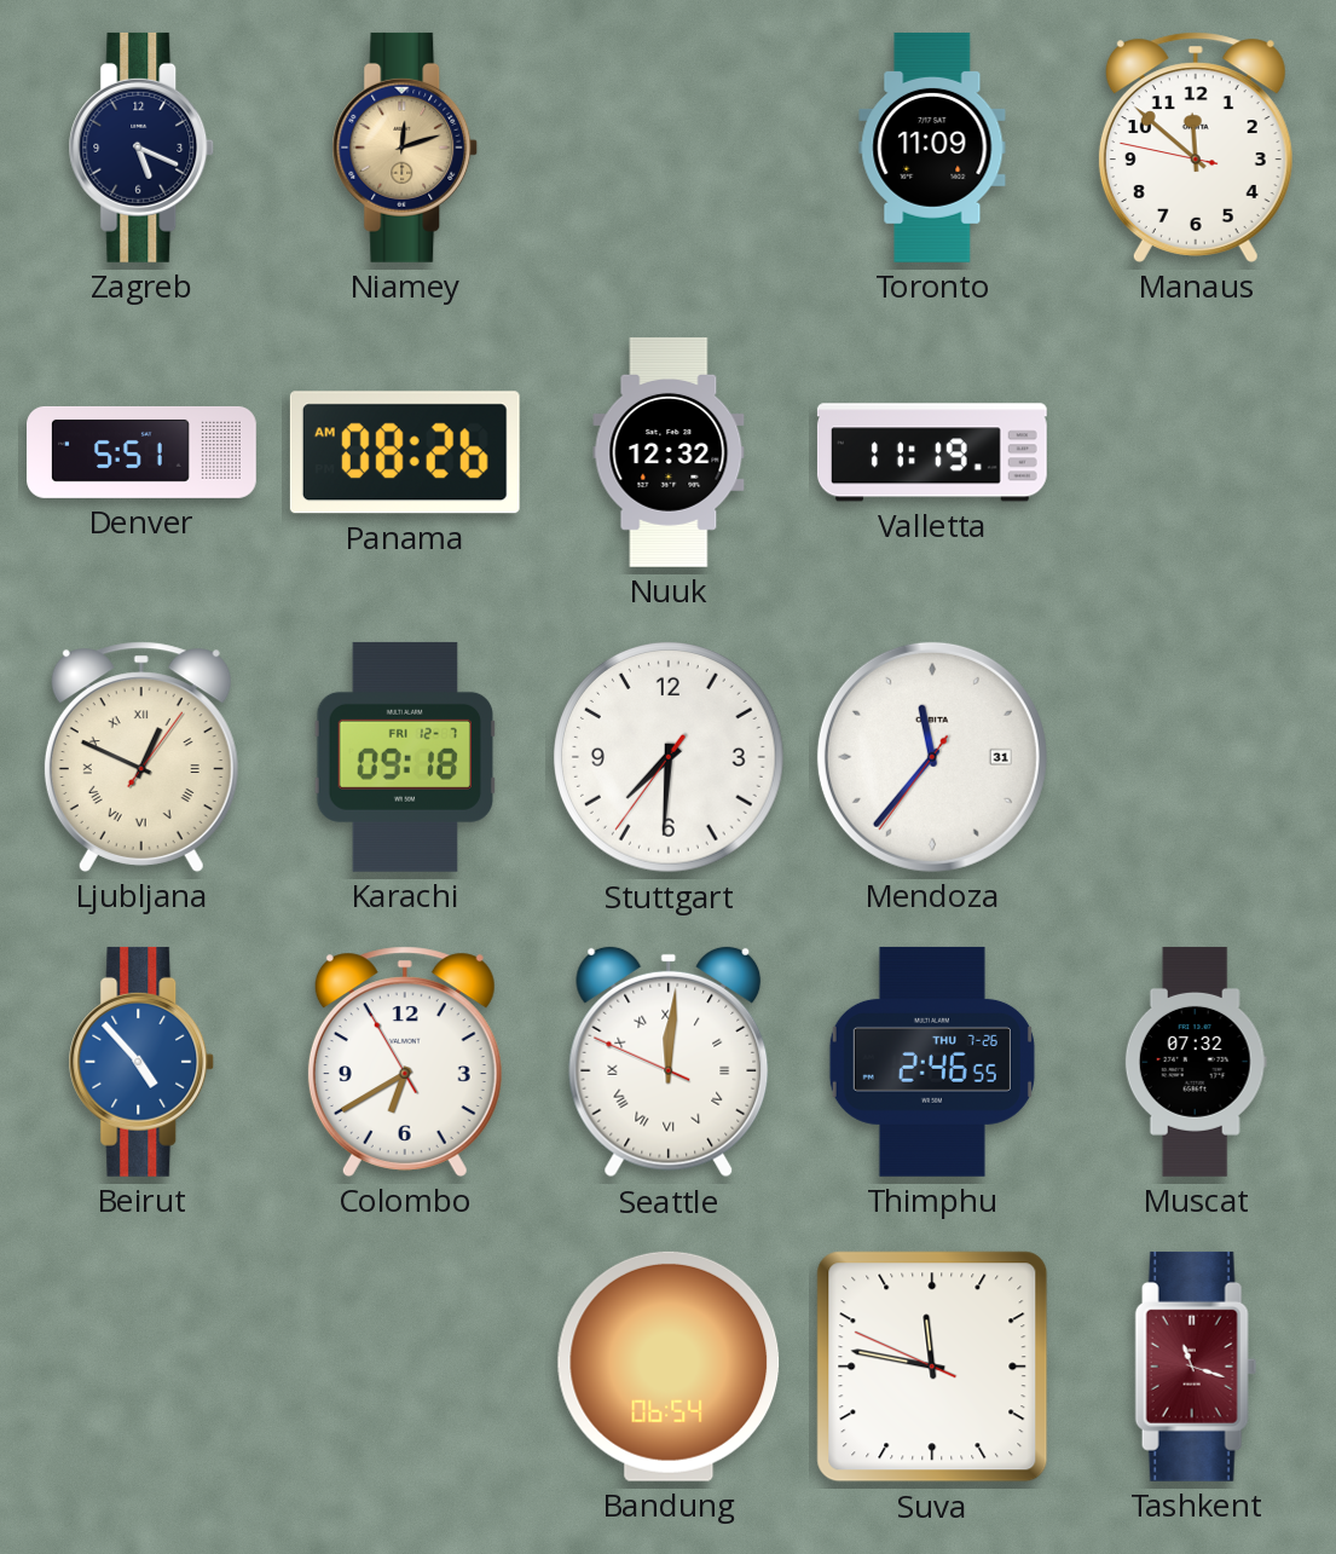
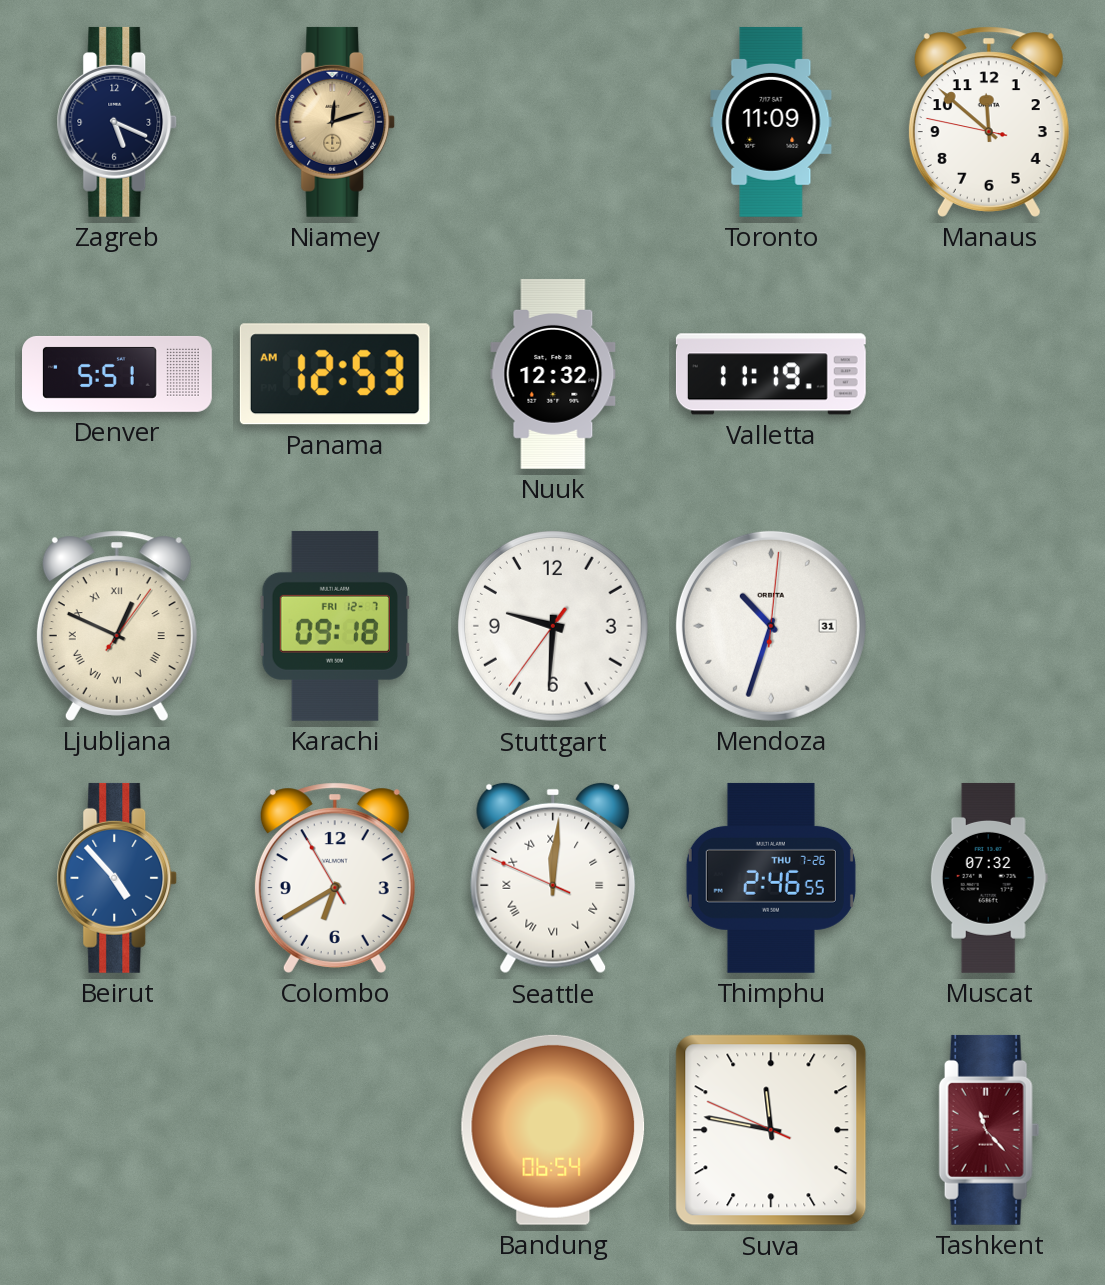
Panama: 08:26 -> 12:53 (335, 374)
Stuttgart: 7:30 -> 9:30 (554, 627)
Mendoza: 11:36 -> 10:33 (771, 626)
Tashkent: 11:18 -> 11:23 (989, 1130)
